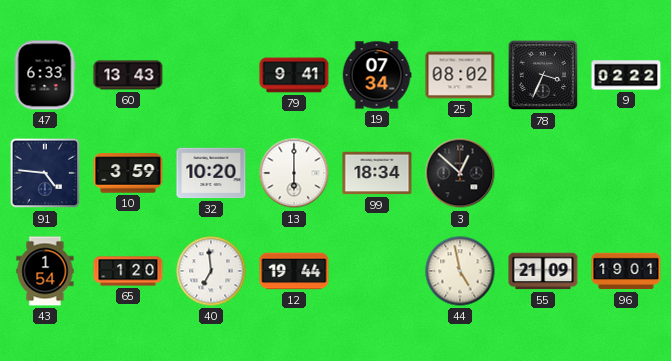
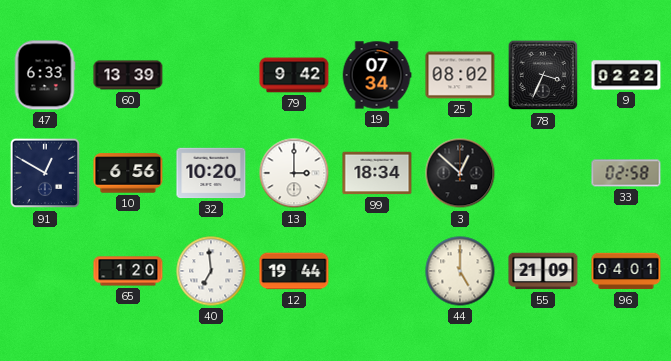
60: 13:43 -> 13:39 (128, 75)
79: 9:41 -> 9:42 (294, 75)
91: 4:46 -> 12:50 (45, 173)
10: 3:59 -> 6:56 (128, 173)
13: 6:00 -> 3:00 (294, 173)
33: none -> 02:58 (626, 173)
43: 1:54 -> none (45, 271)
44: 4:58 -> 5:00 (460, 271)
96: 19:01 -> 04:01 (626, 271)
